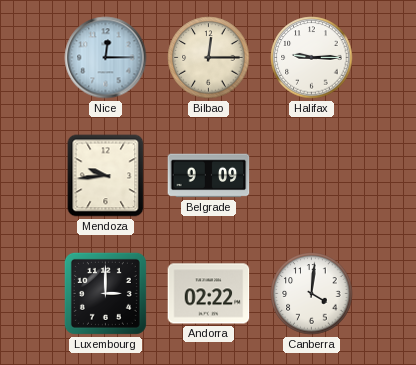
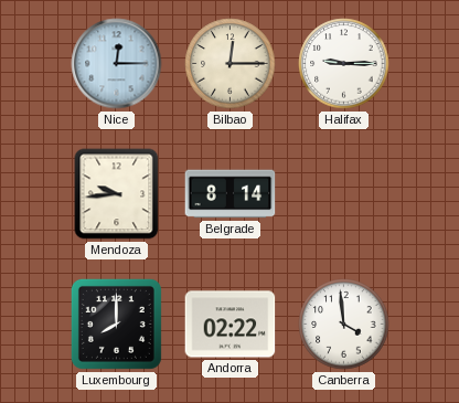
Belgrade: 9:09 -> 8:14 (231, 194)
Luxembourg: 3:00 -> 8:00 (116, 324)
Canberra: 4:01 -> 3:59 (344, 325)
